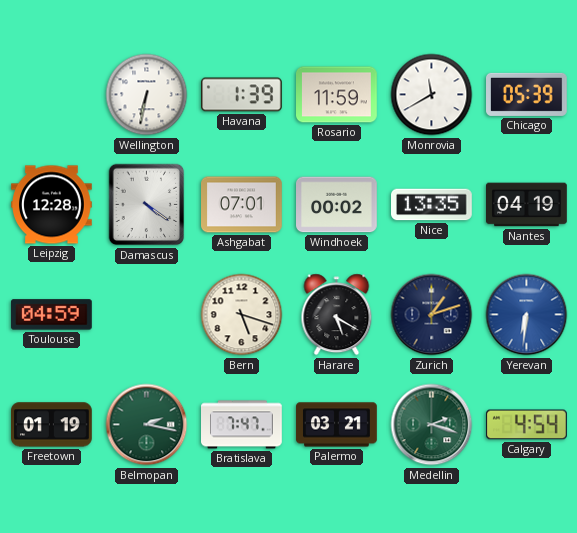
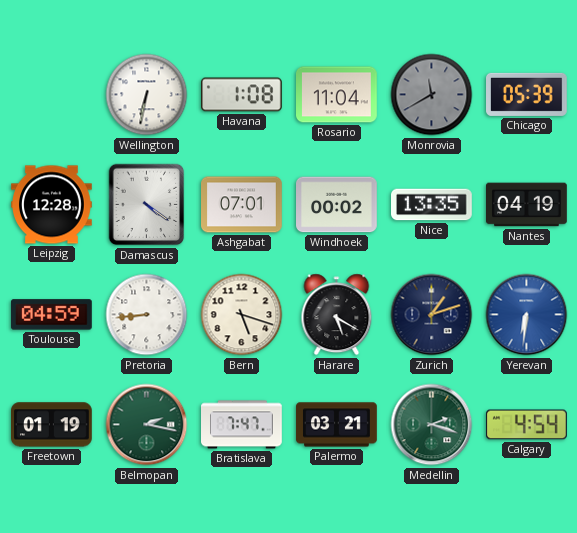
Havana: 1:39 -> 1:08 (242, 95)
Rosario: 11:59 -> 11:04 (337, 95)
Monrovia dial: white -> grey (432, 95)
Pretoria: none -> 8:44 (147, 315)
